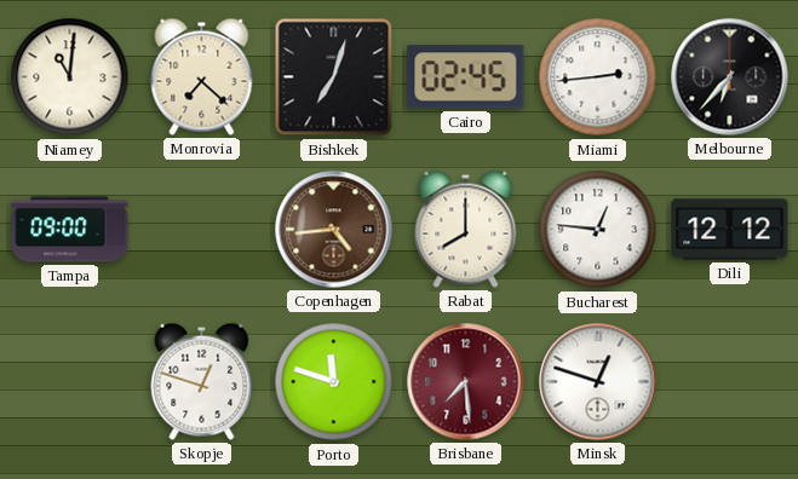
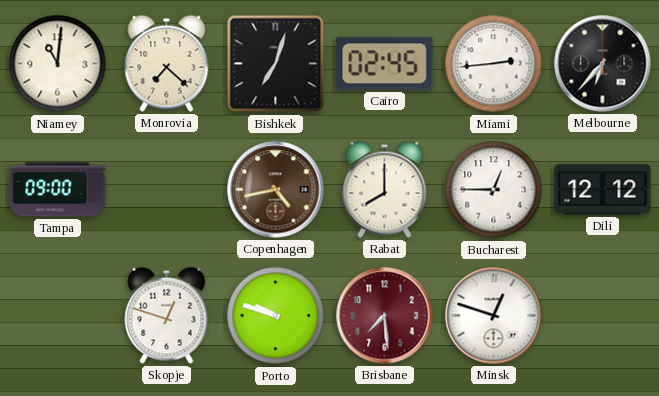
Copenhagen: 4:44 -> 4:43 (276, 190)
Bucharest: 12:46 -> 12:45 (494, 190)
Porto: 11:48 -> 9:48 (276, 316)
